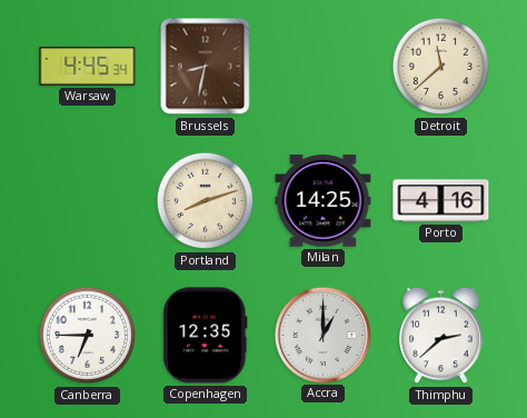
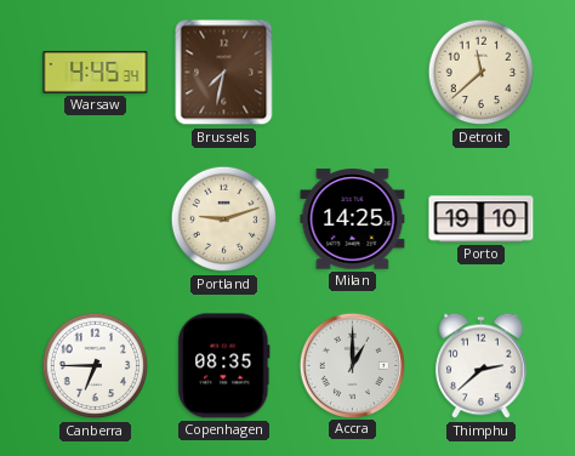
Brussels: 8:32 -> 7:32 (224, 73)
Portland: 8:12 -> 9:12 (224, 220)
Porto: 4:16 -> 19:10 (482, 220)
Copenhagen: 12:35 -> 08:35 (224, 366)
